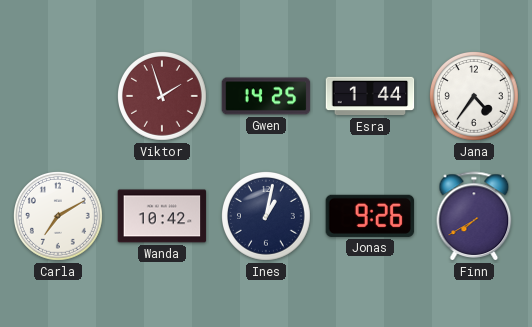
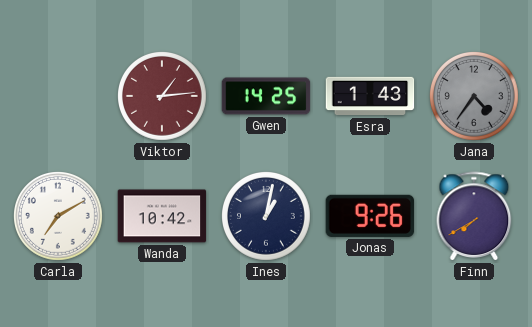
Viktor: 1:57 -> 1:14 (163, 97)
Esra: 1:44 -> 1:43 (370, 96)
Jana dial: white -> grey (475, 97)
